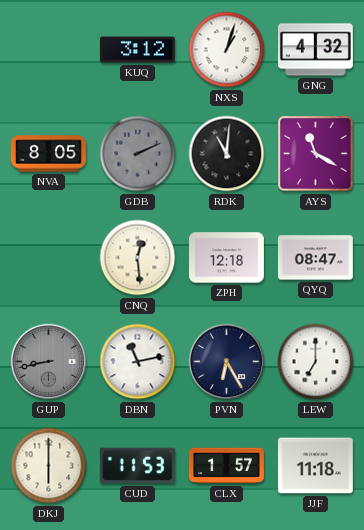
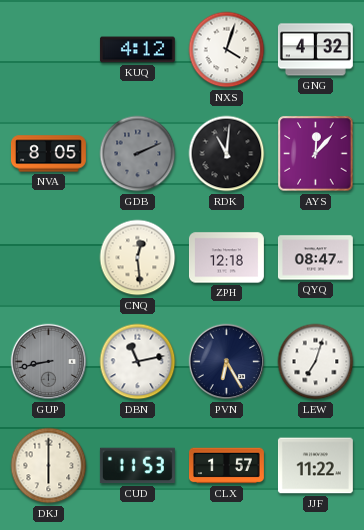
KUQ: 3:12 -> 4:12 (137, 50)
NXS: 1:03 -> 4:03 (227, 50)
AYS: 11:20 -> 12:07 (316, 154)
LEW: 7:00 -> 7:03 (316, 362)
JJF: 11:18 -> 11:22 (315, 466)
